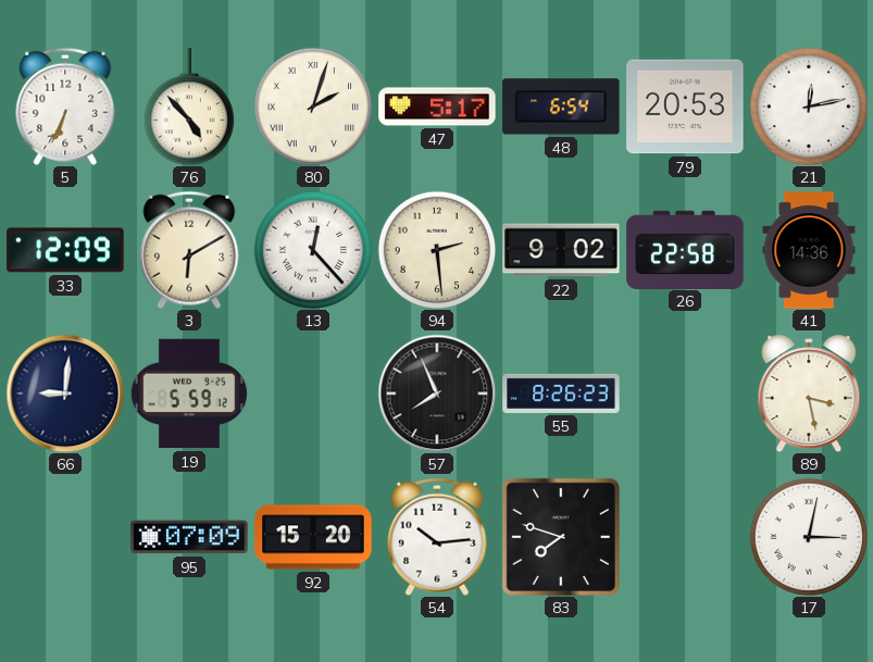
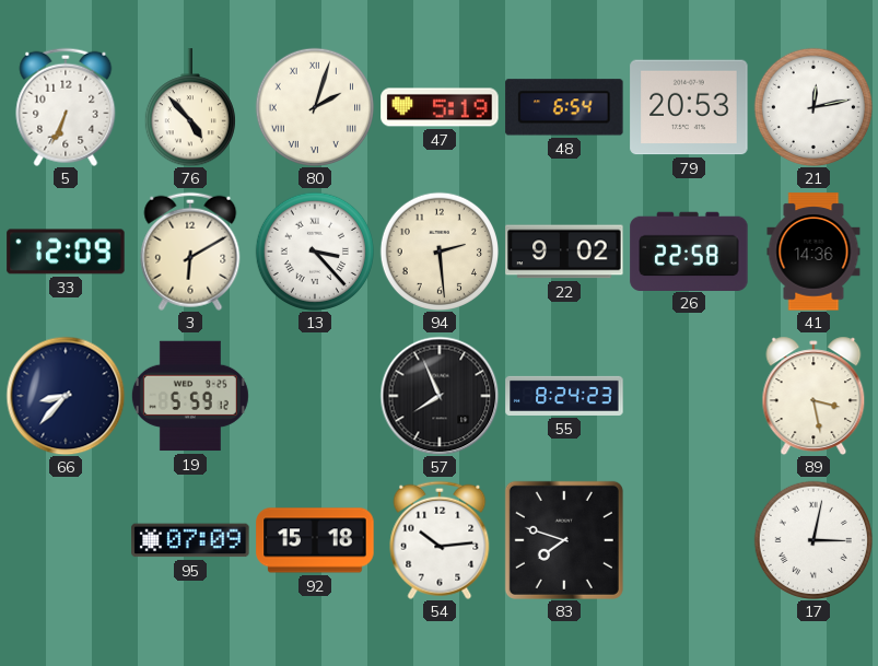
47: 5:17 -> 5:19 (440, 107)
13: 12:23 -> 3:23 (314, 250)
66: 9:01 -> 8:37 (66, 396)
55: 8:26 -> 8:24 (564, 396)
92: 15:20 -> 15:18 (315, 540)
